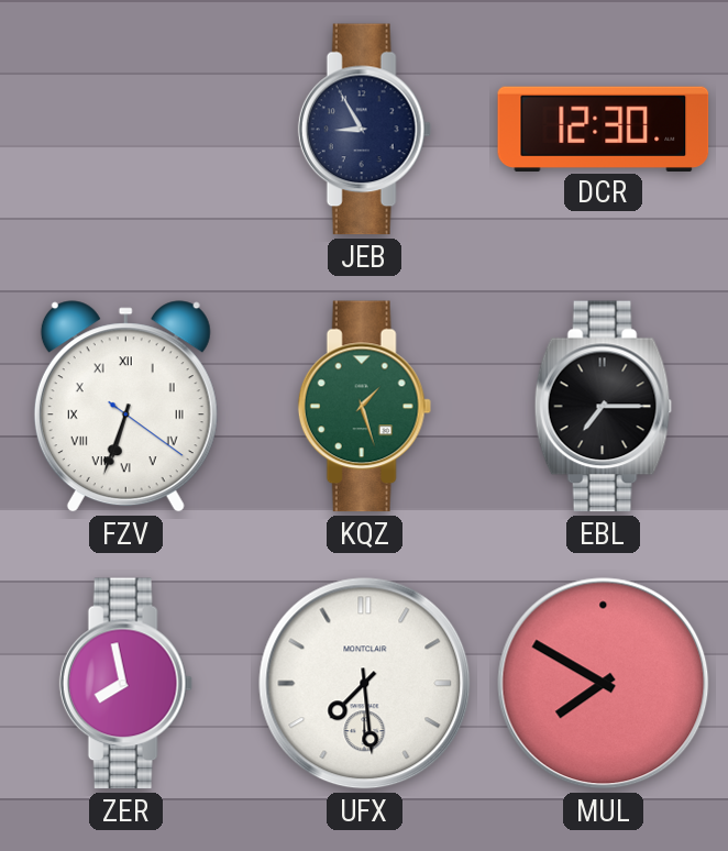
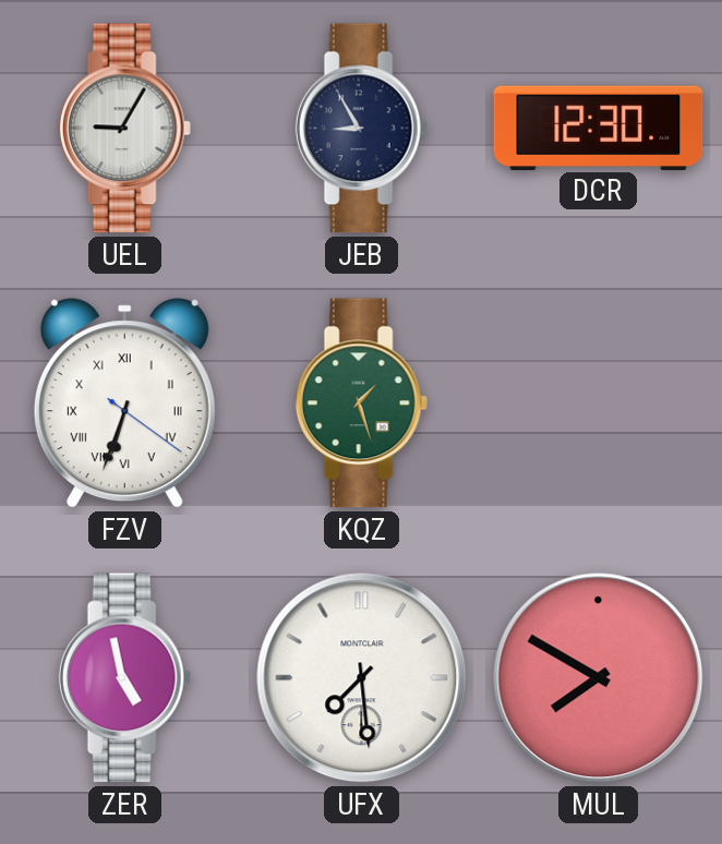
UEL: none -> 9:05 (124, 129)
EBL: 7:15 -> none (603, 407)
ZER: 7:58 -> 4:58 (124, 678)
